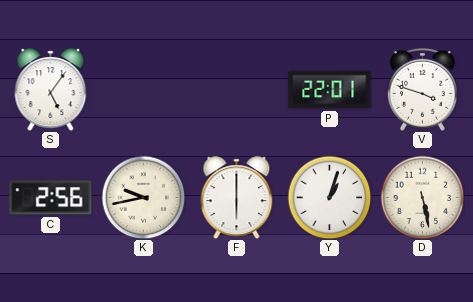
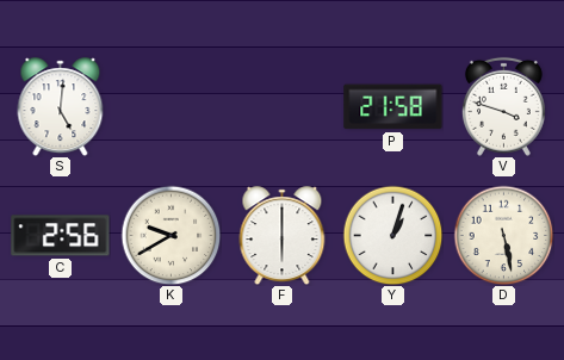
S: 5:06 -> 5:01 (61, 107)
P: 22:01 -> 21:58 (393, 107)
K: 9:43 -> 9:40 (171, 235)
